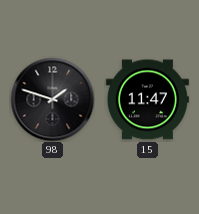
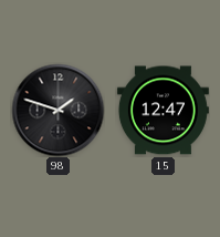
15: 11:47 -> 12:47 (163, 111)
